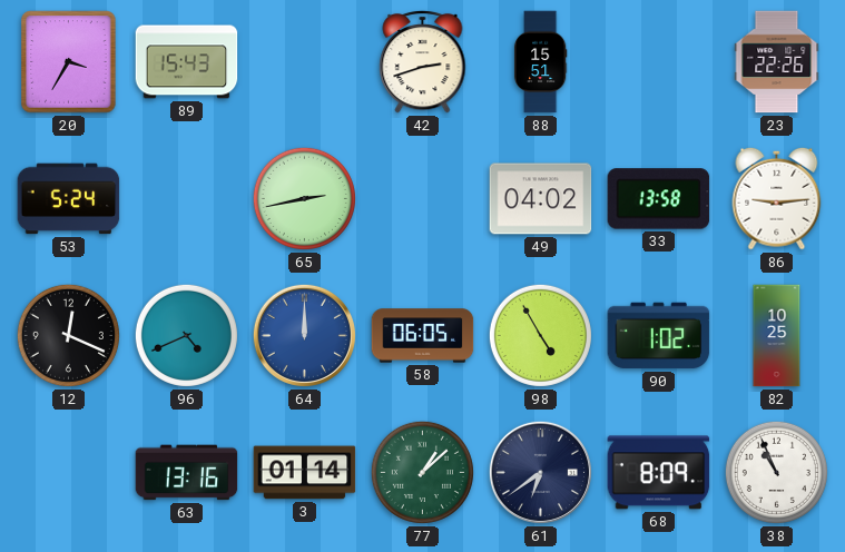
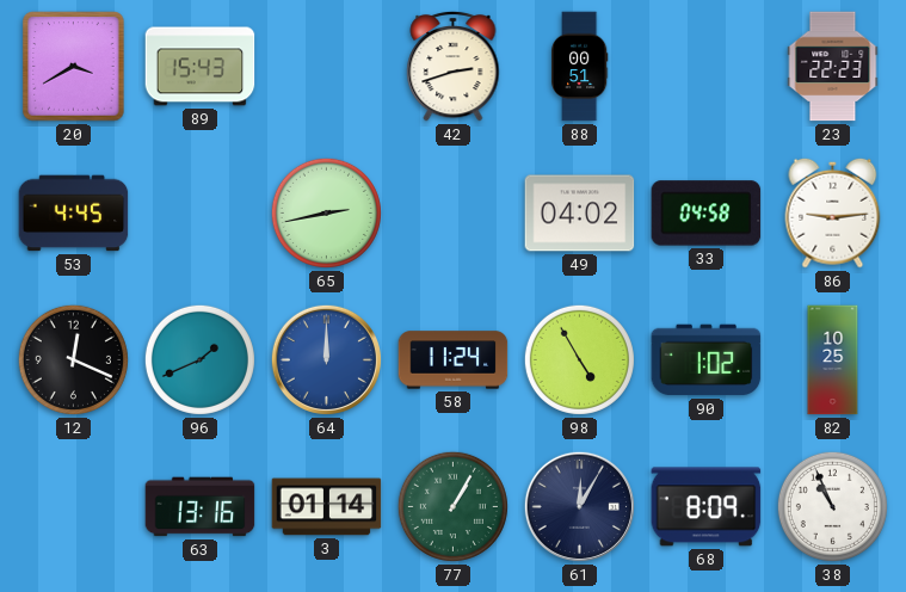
20: 3:35 -> 3:40 (74, 67)
88: 15:51 -> 00:51 (579, 67)
23: 22:26 -> 22:23 (833, 67)
53: 5:24 -> 4:45 (74, 214)
33: 13:58 -> 04:58 (707, 214)
96: 4:41 -> 1:41 (199, 359)
58: 06:05 -> 11:24 (454, 360)
77: 1:08 -> 1:05 (452, 506)
61: 6:39 -> 12:05 (579, 506)
